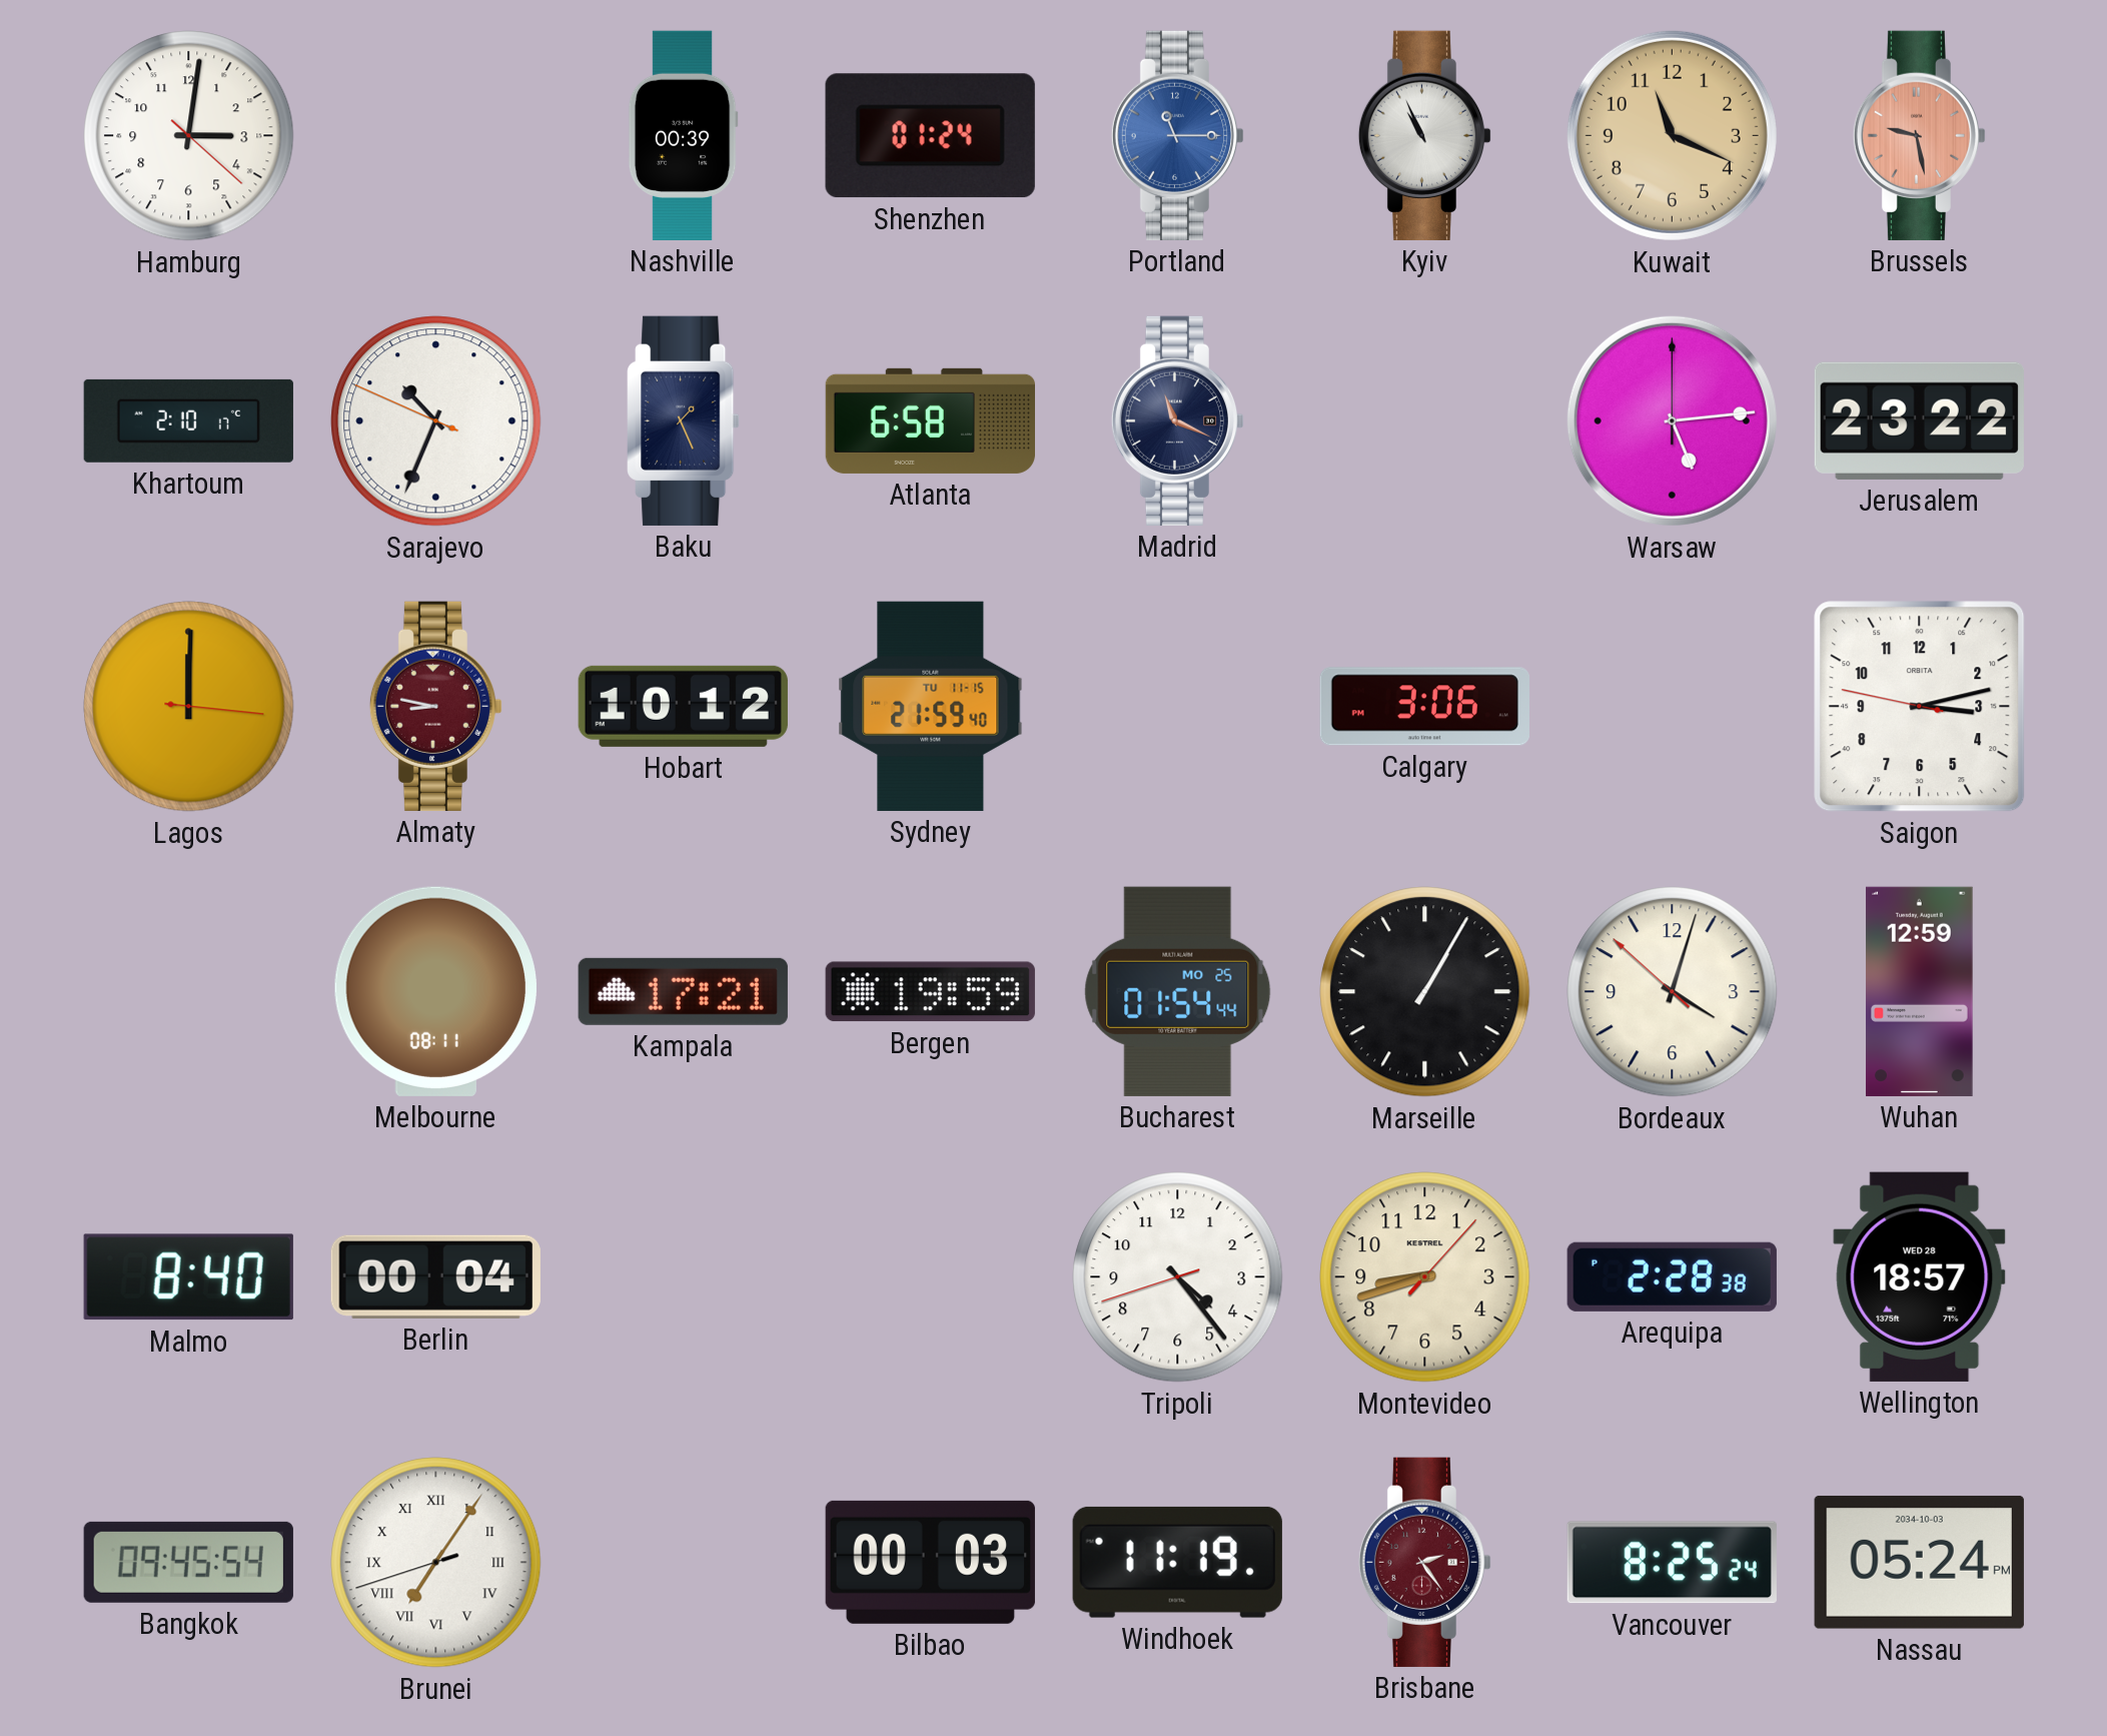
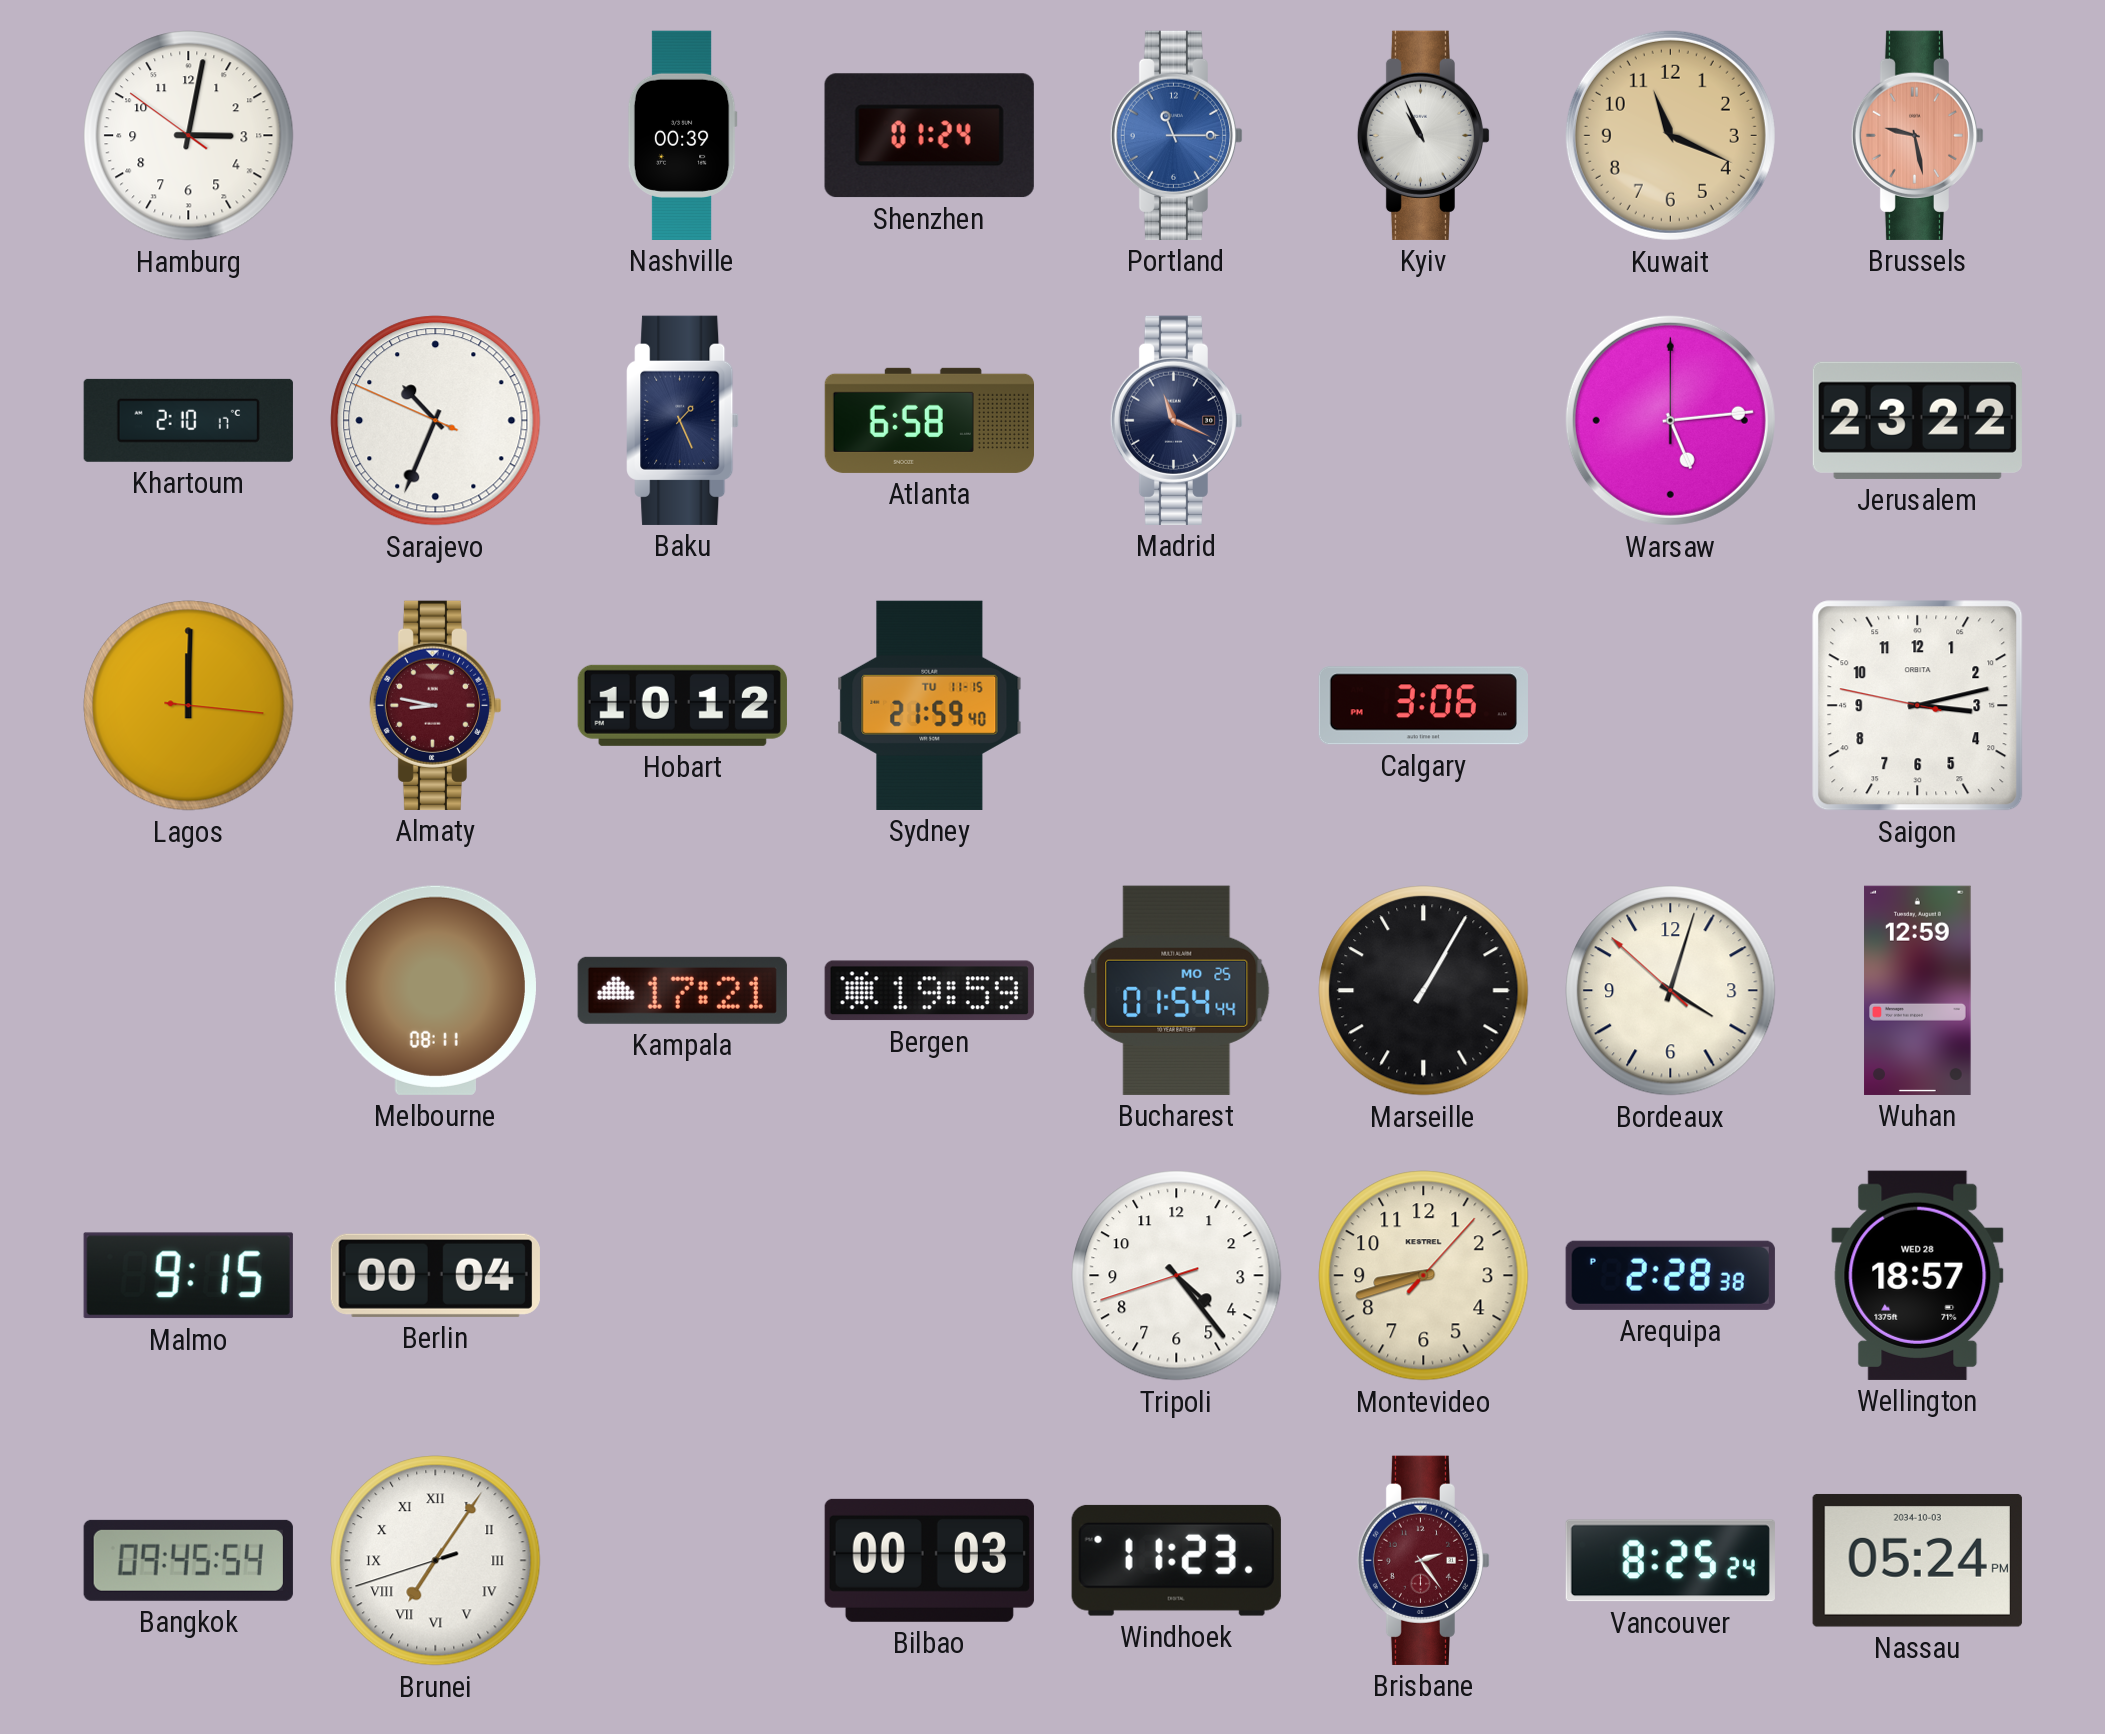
Hamburg: 3:01:22 -> 3:01:51 (189, 136)
Malmo: 8:40 -> 9:15 (188, 1276)
Windhoek: 11:19 -> 11:23 (1176, 1560)
